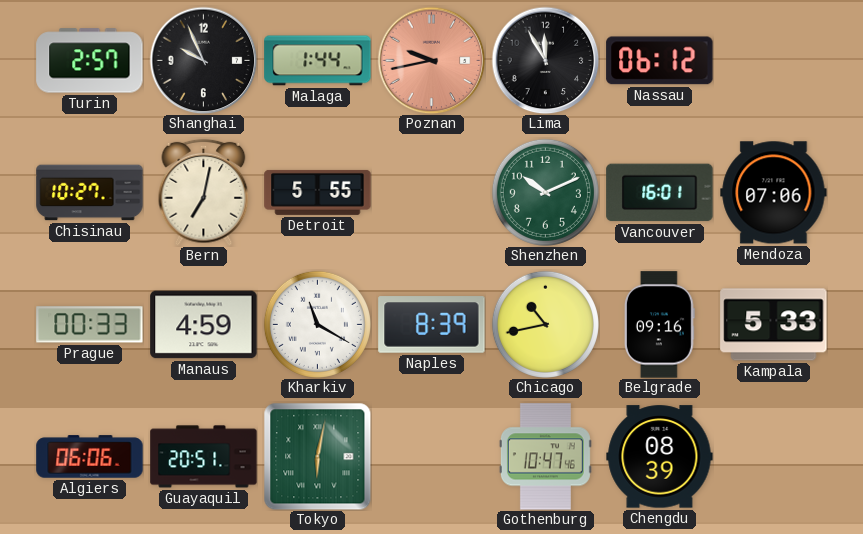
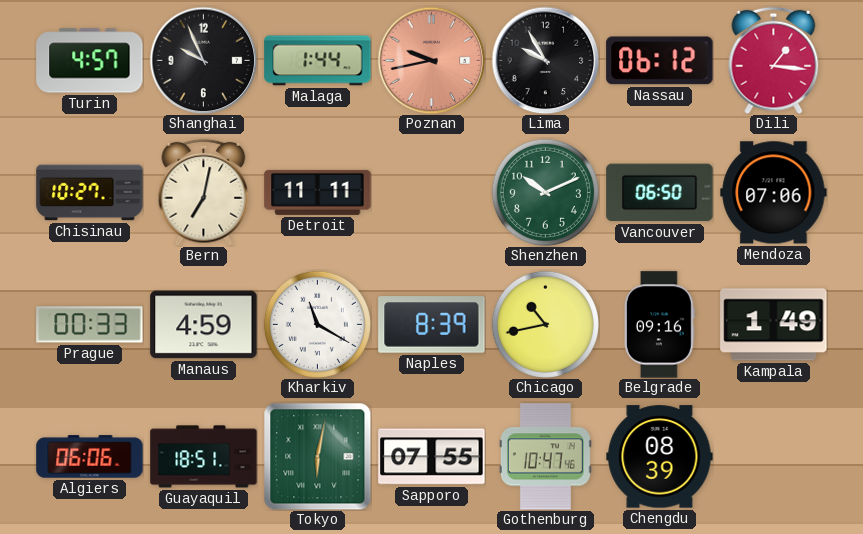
Turin: 2:57 -> 4:57 (90, 61)
Lima: 11:55 -> 9:55 (545, 60)
Dili: none -> 1:16 (774, 60)
Detroit: 5:55 -> 11:11 (318, 192)
Vancouver: 16:01 -> 06:50 (660, 193)
Kampala: 5:33 -> 1:49 (774, 325)
Guayaquil: 20:51 -> 18:51 (204, 457)
Sapporo: none -> 07:55 (432, 457)
